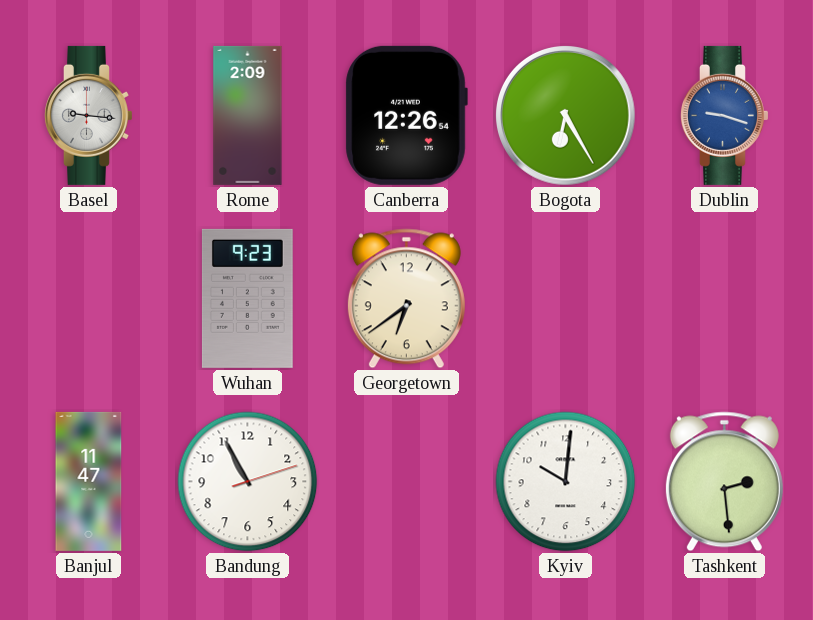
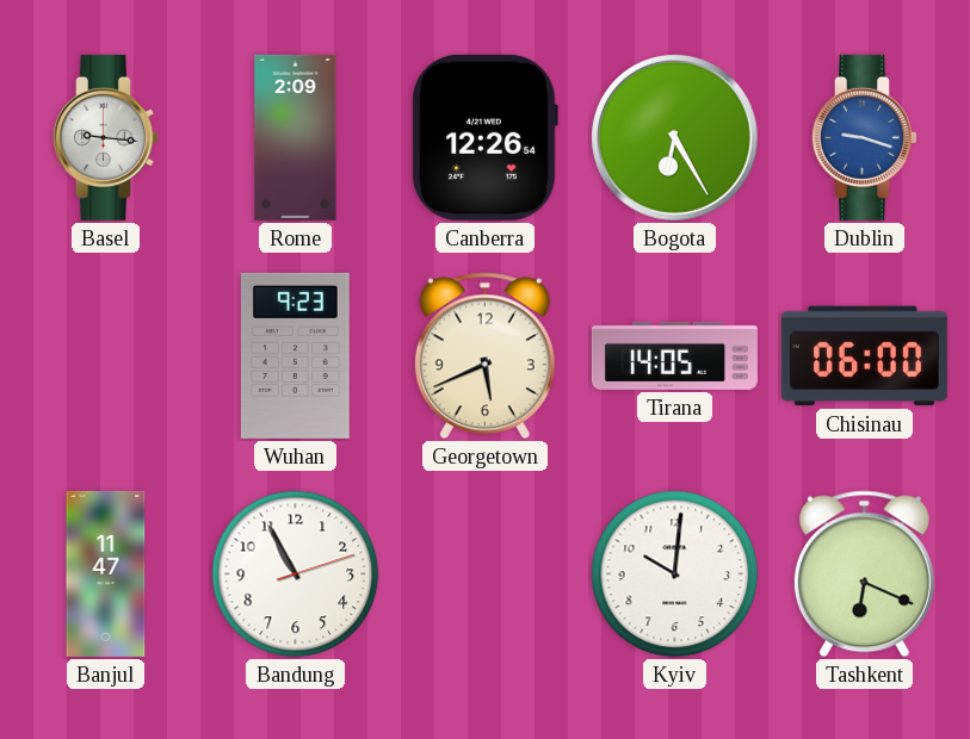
Georgetown: 6:39 -> 5:41 (484, 356)
Tirana: none -> 14:05 (674, 355)
Chisinau: none -> 06:00 (864, 356)
Tashkent: 2:29 -> 6:19 (864, 575)
